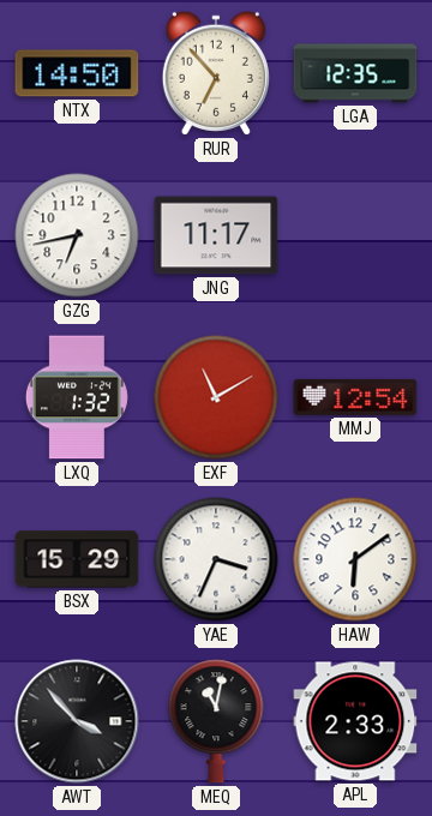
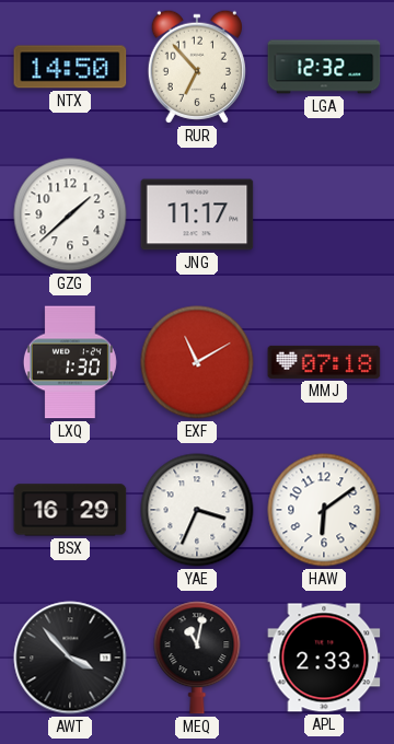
LGA: 12:35 -> 12:32 (324, 67)
GZG: 6:43 -> 1:38 (70, 214)
LXQ: 1:32 -> 1:30 (70, 362)
MMJ: 12:54 -> 07:18 (324, 362)
BSX: 15:29 -> 16:29 (70, 510)
